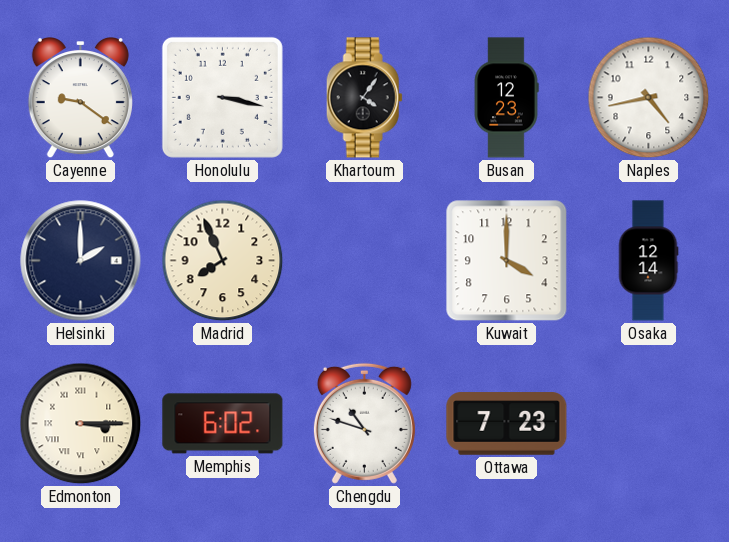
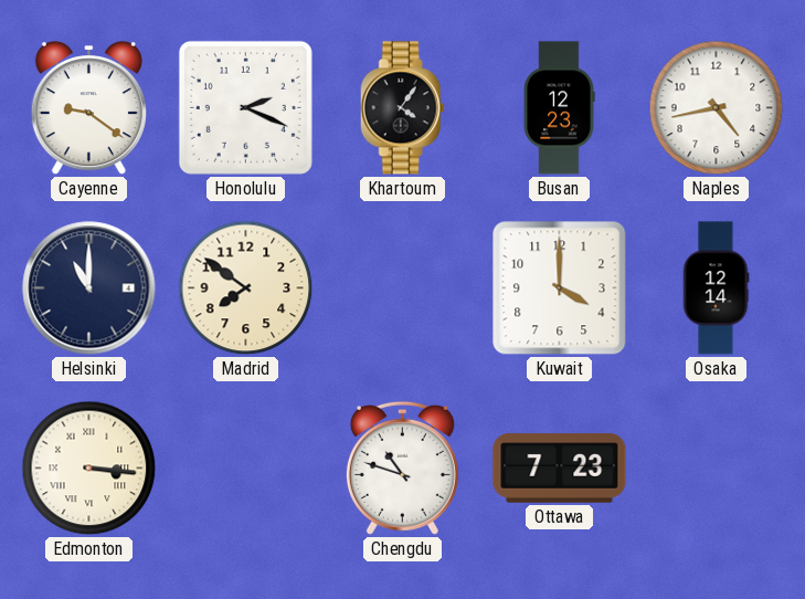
Honolulu: 3:17 -> 2:19 (245, 107)
Helsinki: 2:00 -> 11:00 (89, 288)
Madrid: 7:56 -> 7:51 (246, 288)
Edmonton: 3:15 -> 3:16 (89, 469)
Memphis: 6:02 -> none (223, 424)
